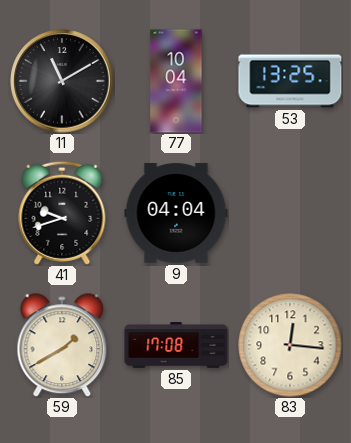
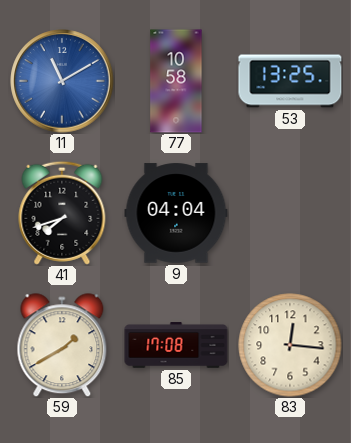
11 dial: black -> blue (62, 81)
77: 10:04 -> 10:58 (176, 81)
41: 9:42 -> 7:42 (62, 213)
